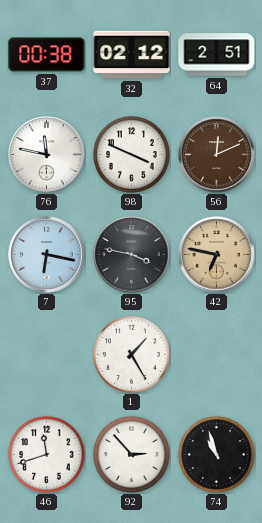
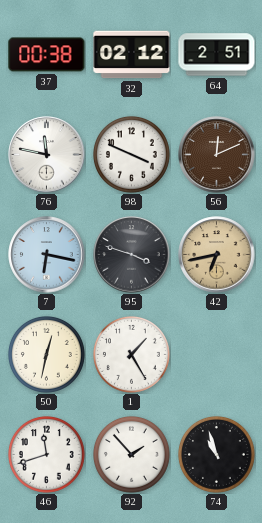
95: 3:47 -> 3:48 (132, 255)
42: 6:47 -> 6:43 (217, 255)
50: none -> 12:32 (46, 354)
92: 2:53 -> 1:53 (131, 454)
